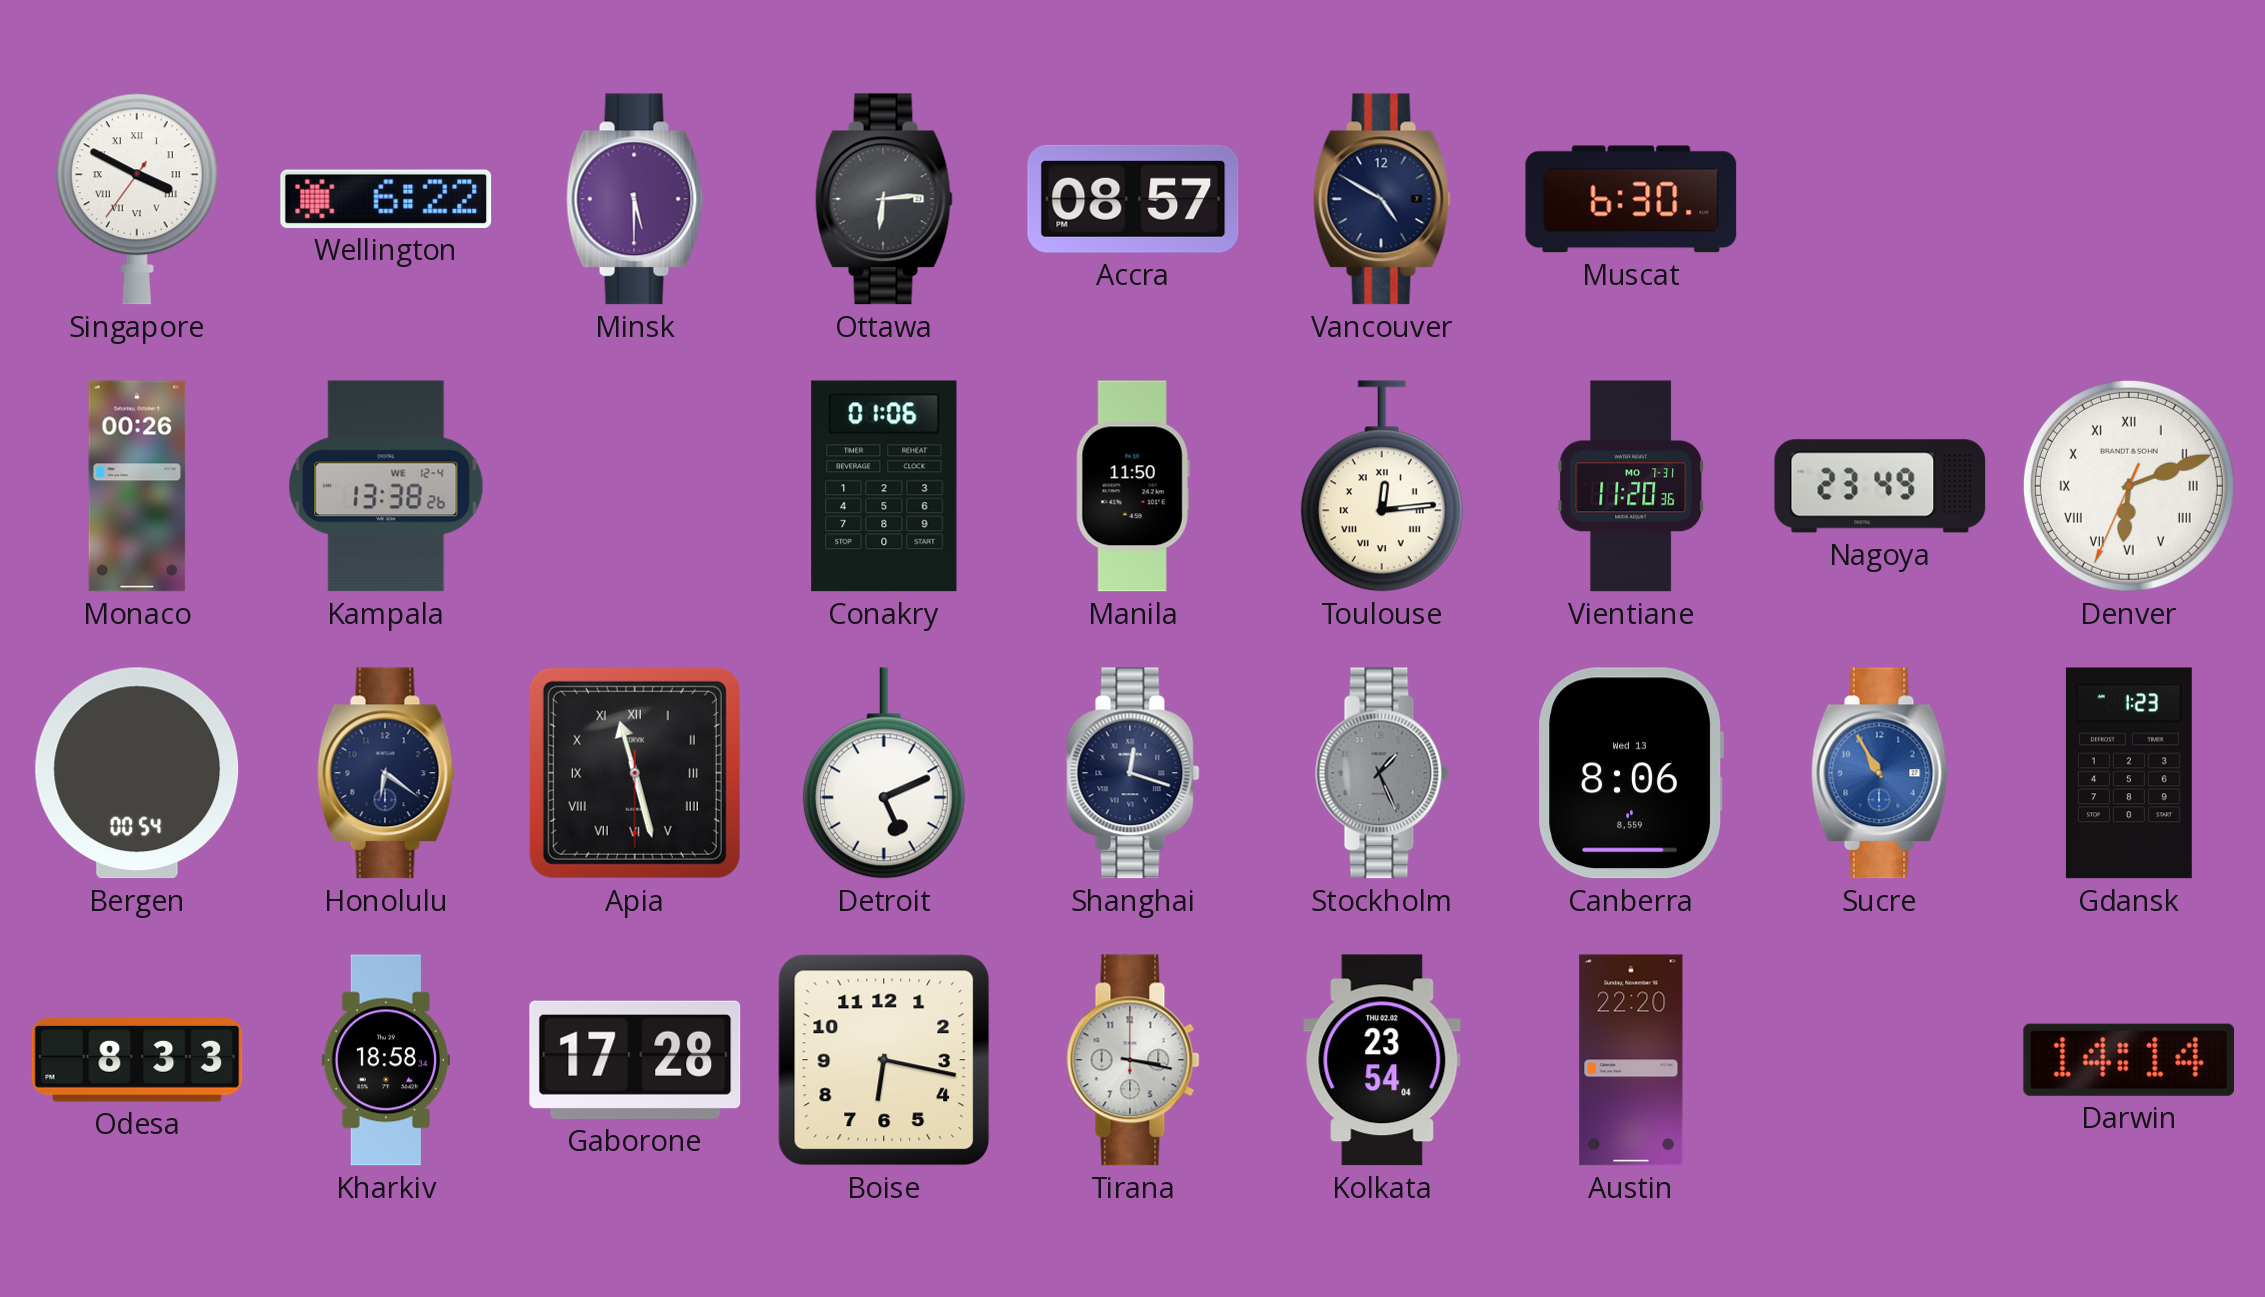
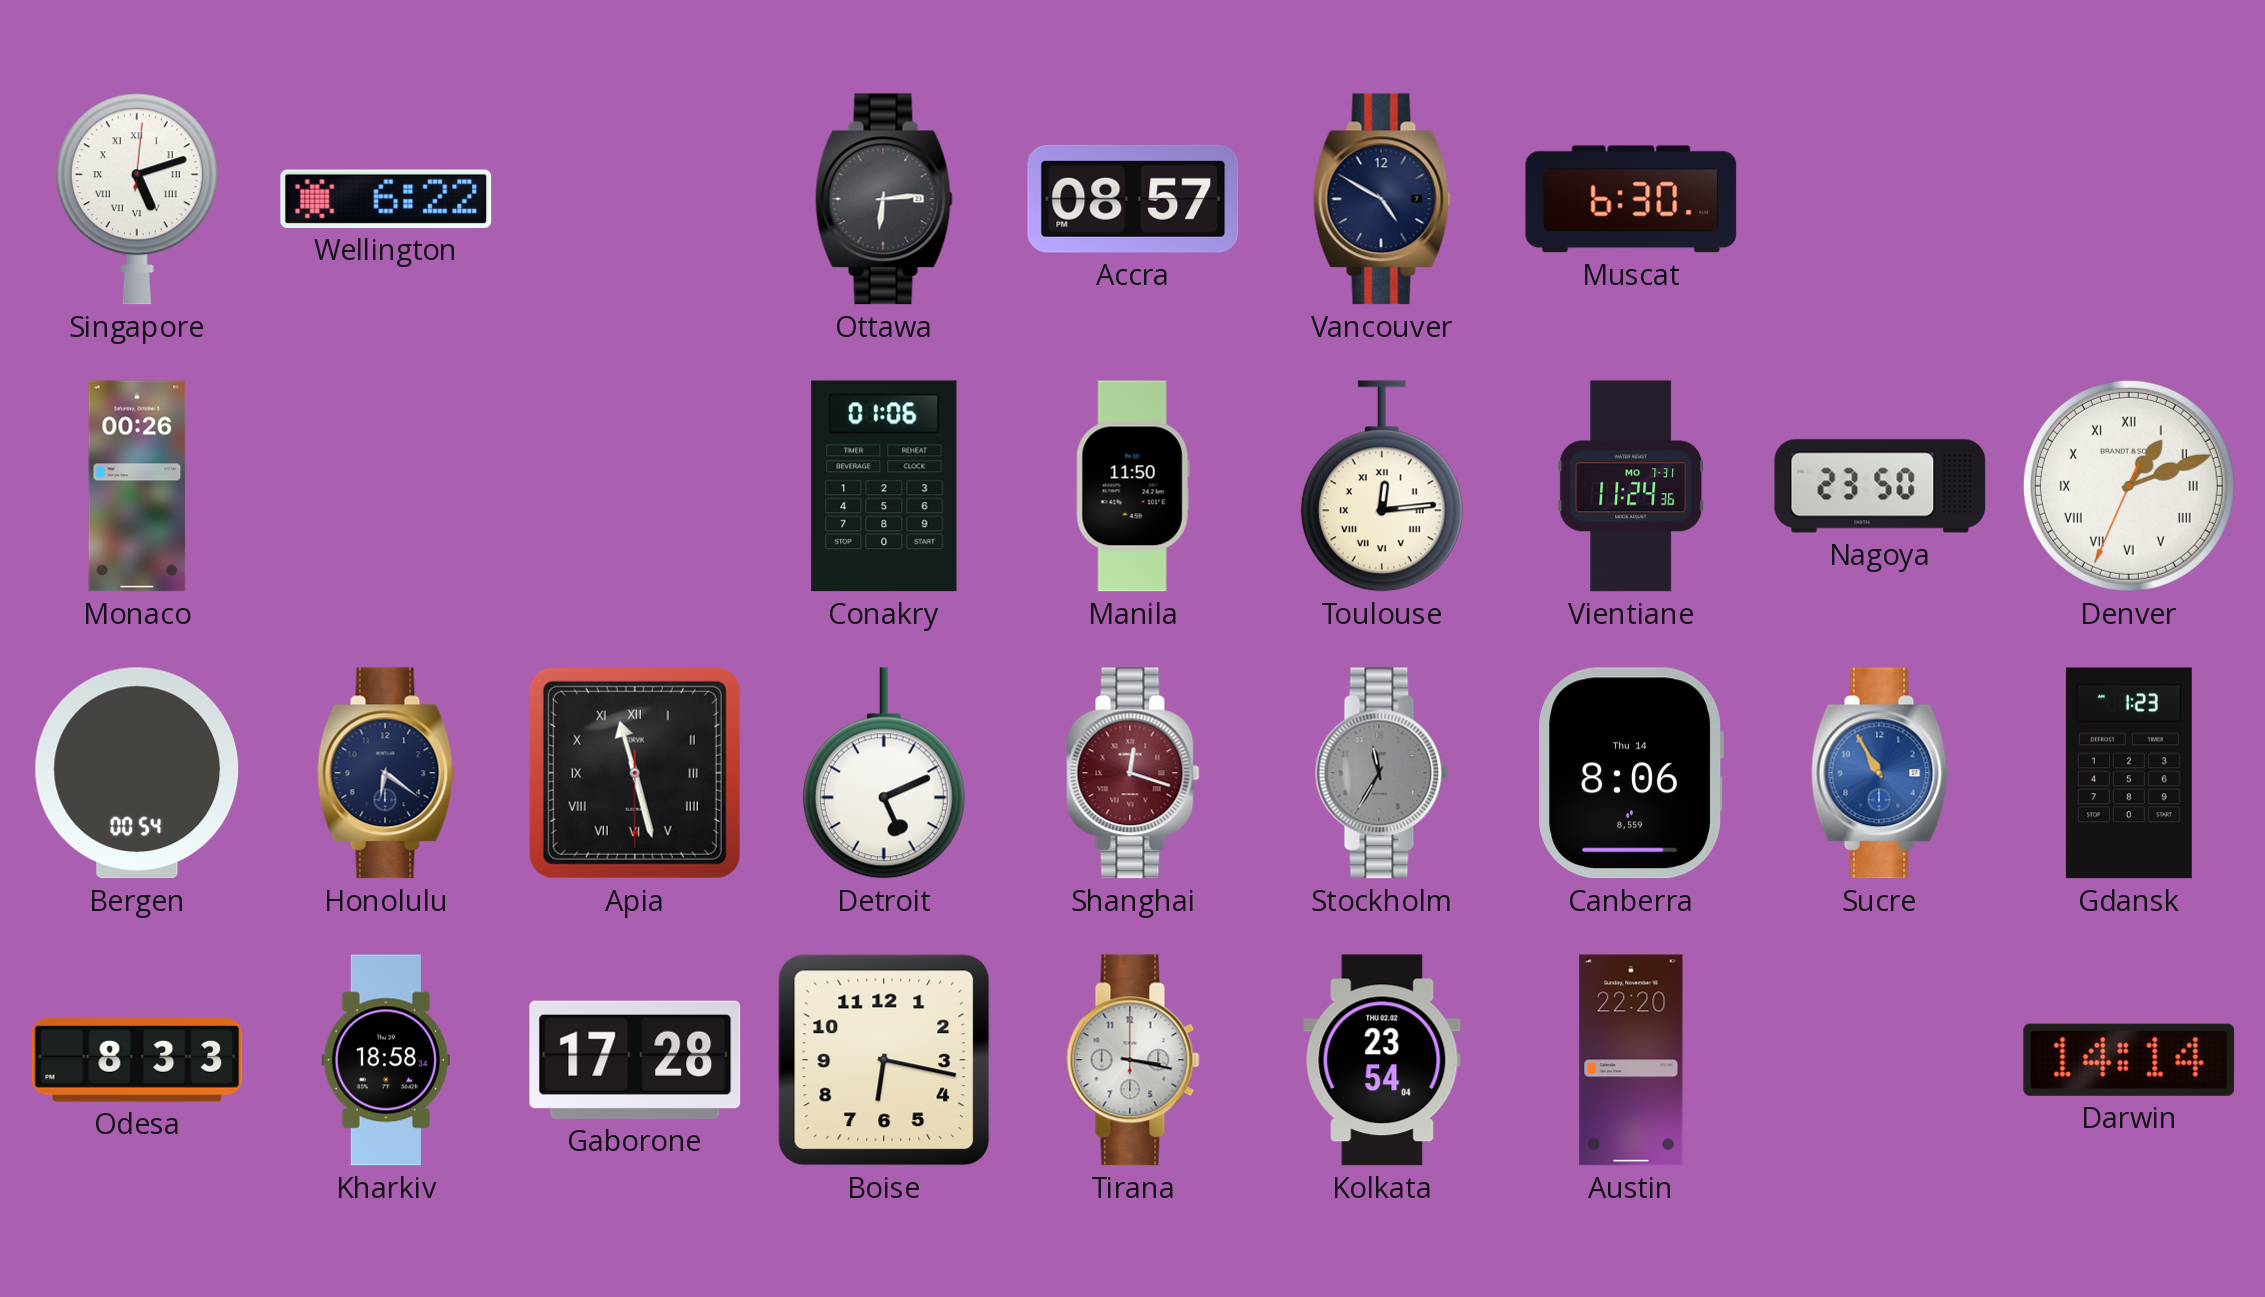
Singapore: 3:49 -> 5:12 (137, 199)
Minsk: 5:30 -> none (635, 199)
Kampala: 13:38 -> none (386, 486)
Vientiane: 11:20 -> 11:24 (1631, 486)
Nagoya: 23:49 -> 23:50 (1880, 486)
Denver: 6:11 -> 1:11 (2129, 486)
Shanghai dial: navy -> burgundy (1133, 773)
Stockholm: 1:26 -> 11:35 (1382, 773)
Canberra date: Wed 13 -> Thu 14 (1631, 773)
